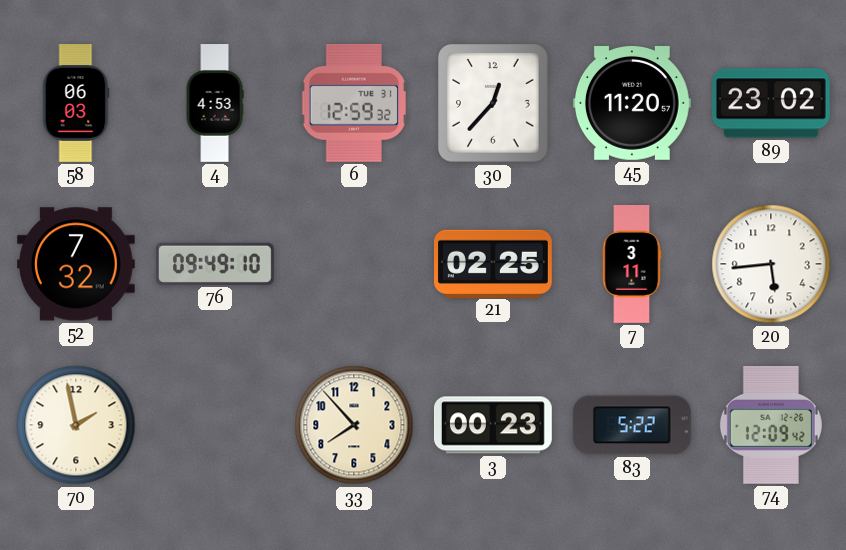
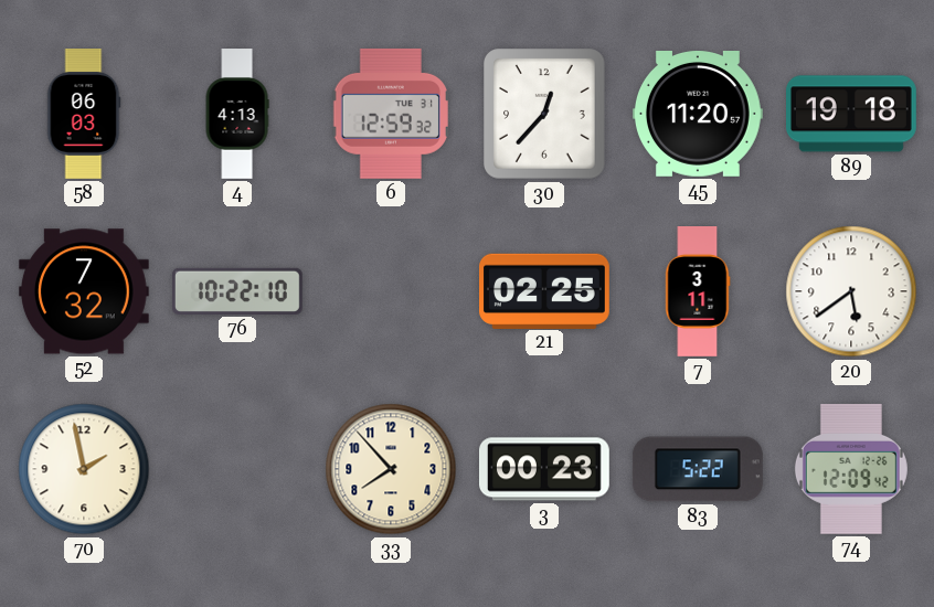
4: 4:53 -> 4:13 (237, 114)
89: 23:02 -> 19:18 (852, 114)
76: 09:49 -> 10:22 (237, 291)
20: 5:44 -> 5:39 (851, 291)
